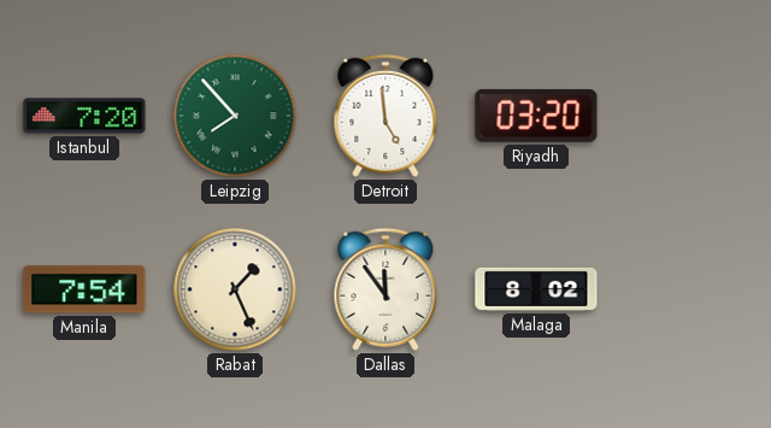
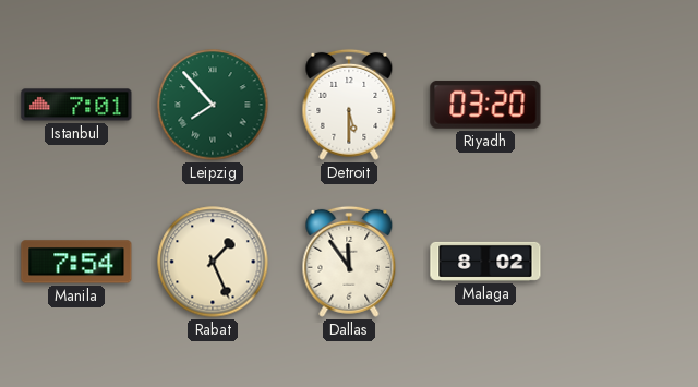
Istanbul: 7:20 -> 7:01 (76, 105)
Detroit: 4:59 -> 5:30 (349, 105)
